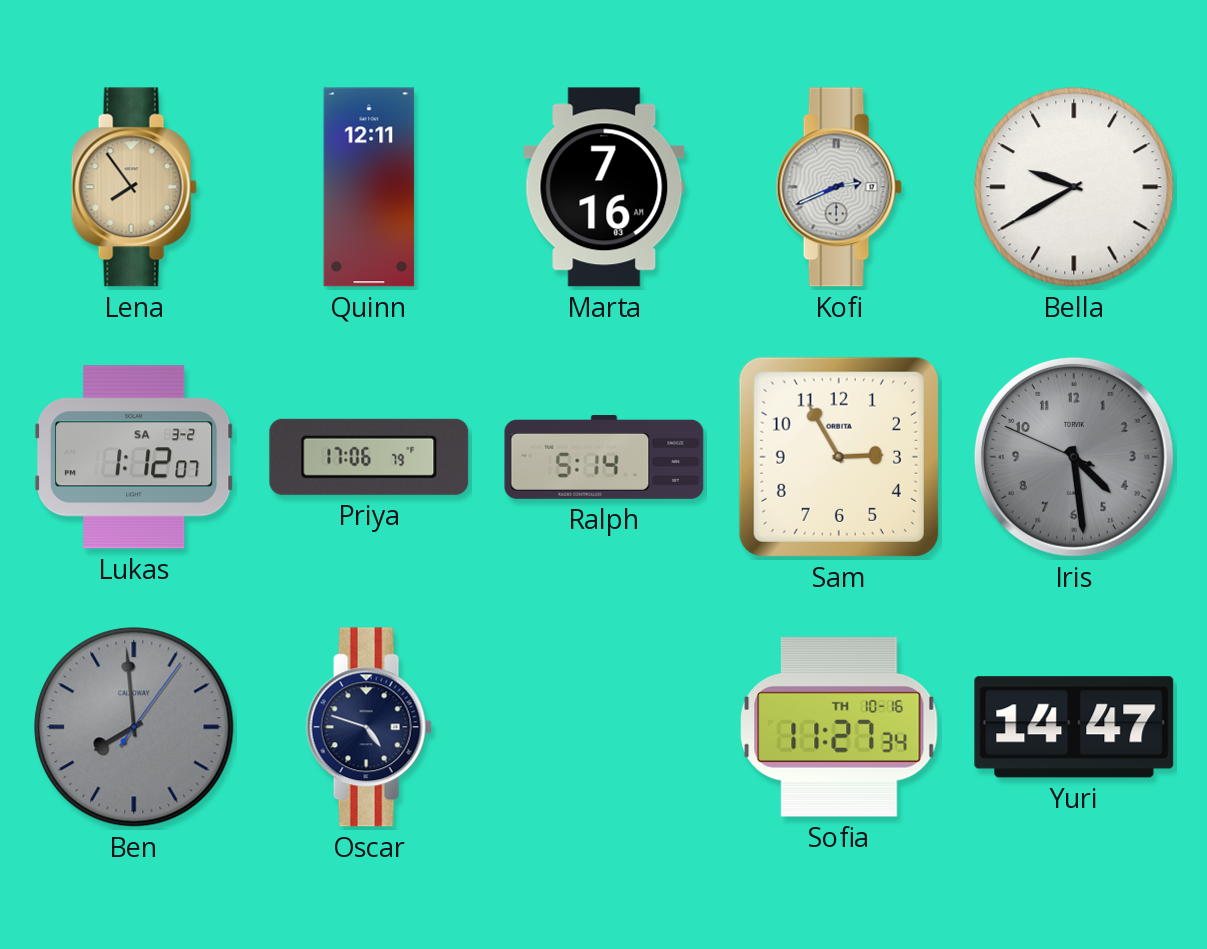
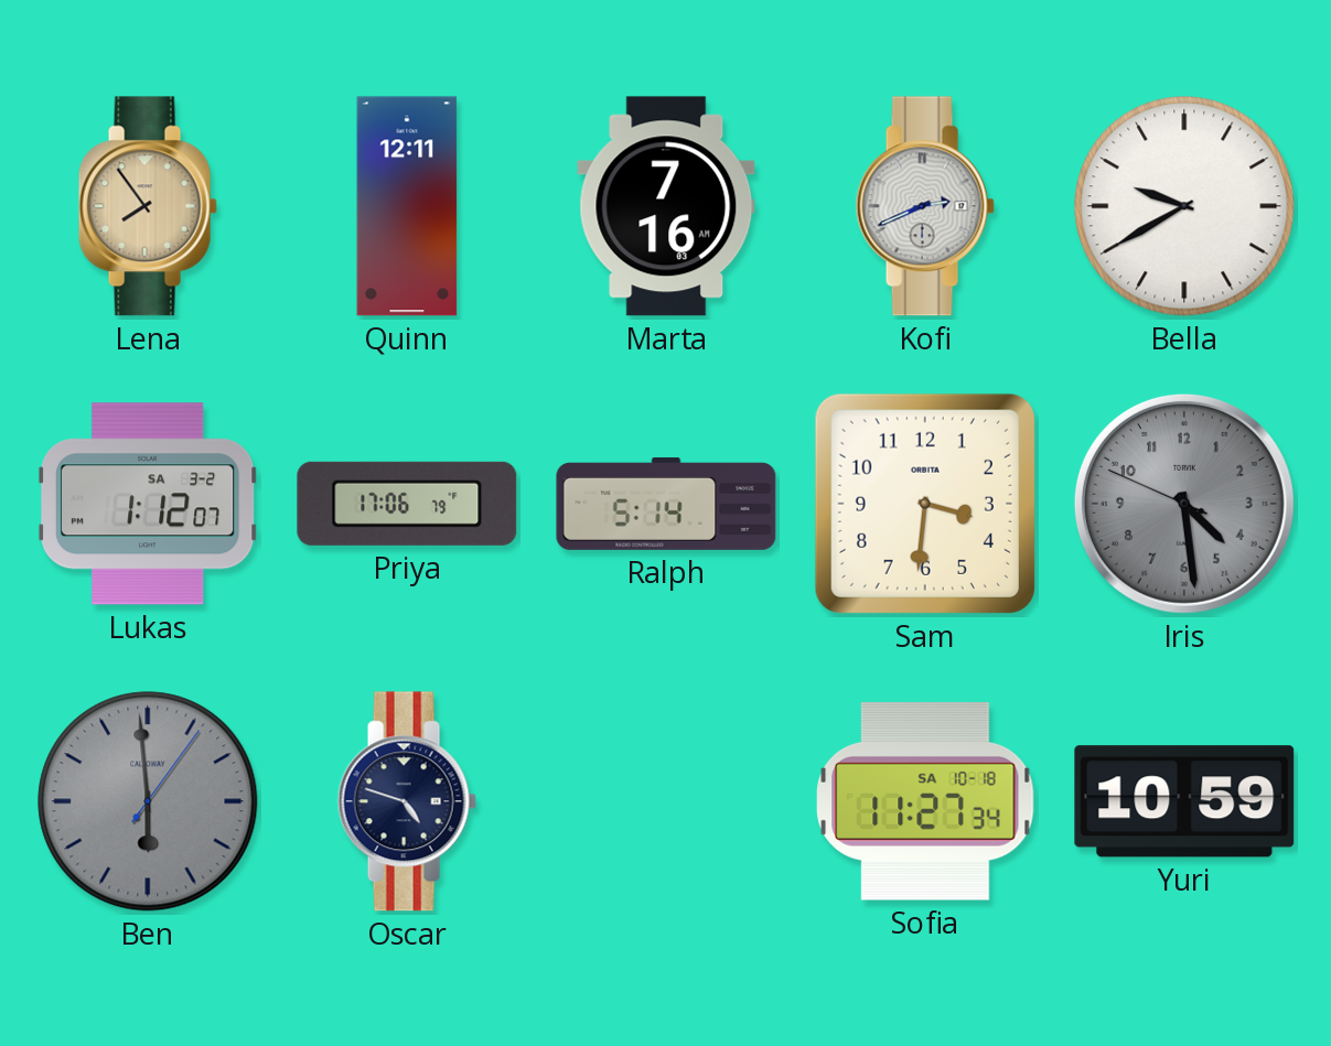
Sam: 2:55 -> 3:31 (925, 504)
Ben: 7:59 -> 5:59 (148, 801)
Sofia date: TH 10-16 -> SA 10-18 (925, 802)
Yuri: 14:47 -> 10:59 (1184, 801)
